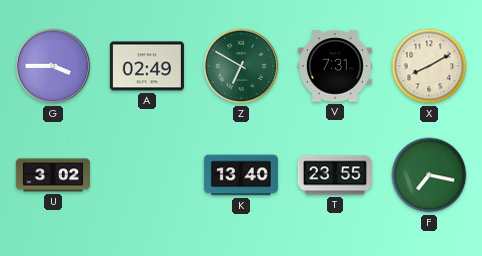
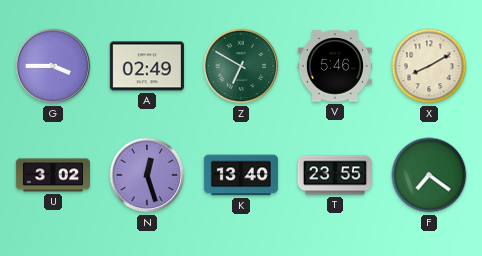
V: 7:31 -> 5:46 (335, 66)
N: none -> 12:27 (147, 175)
F: 7:17 -> 7:21 (429, 175)
